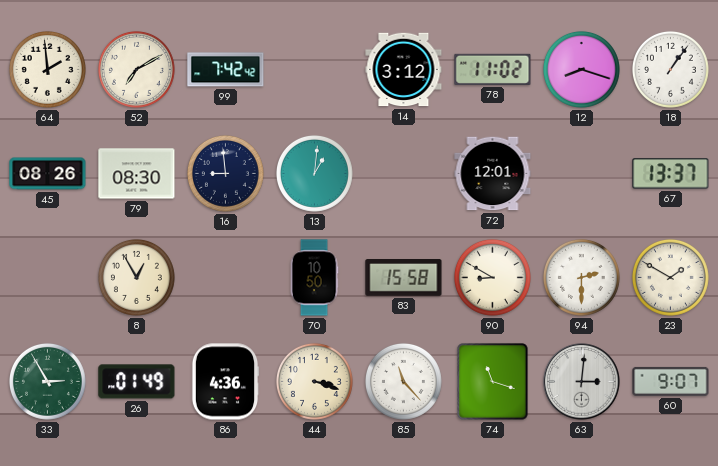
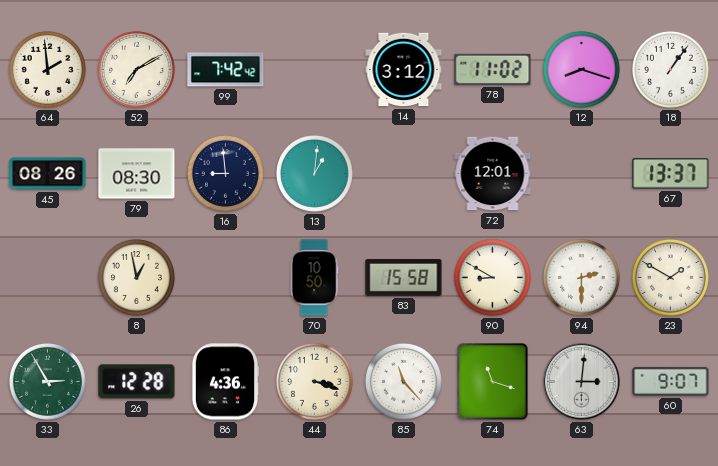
8: 12:55 -> 12:58 (136, 277)
26: 01:49 -> 12:28 (137, 382)
